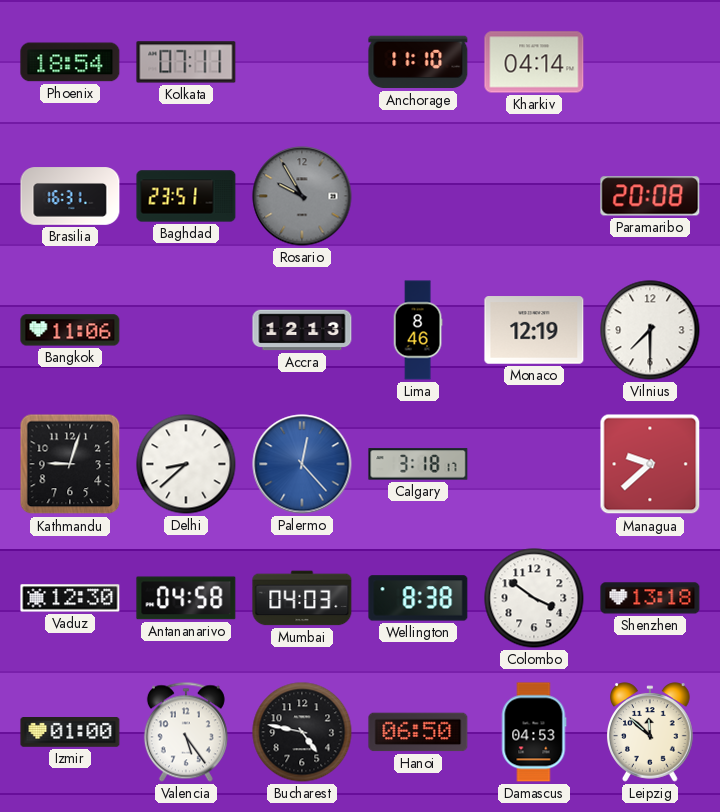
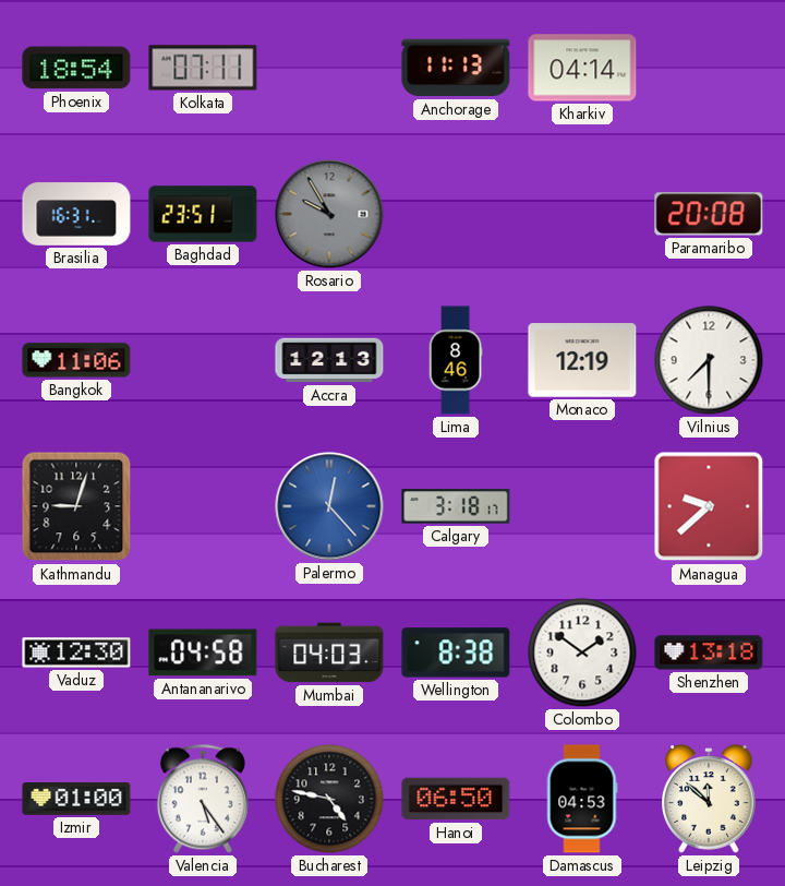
Anchorage: 11:10 -> 11:13 (456, 68)
Delhi: 8:38 -> none (186, 464)
Colombo: 3:51 -> 1:51 (582, 652)
